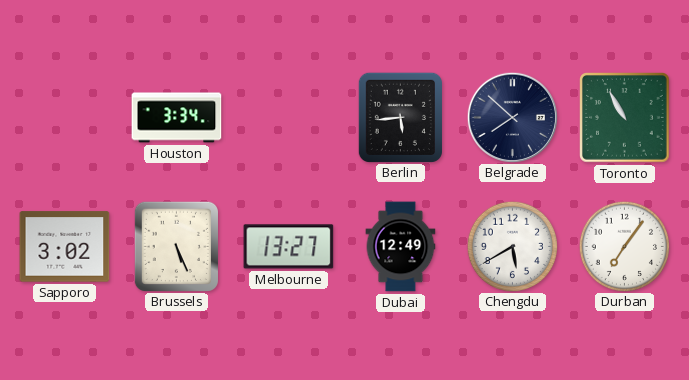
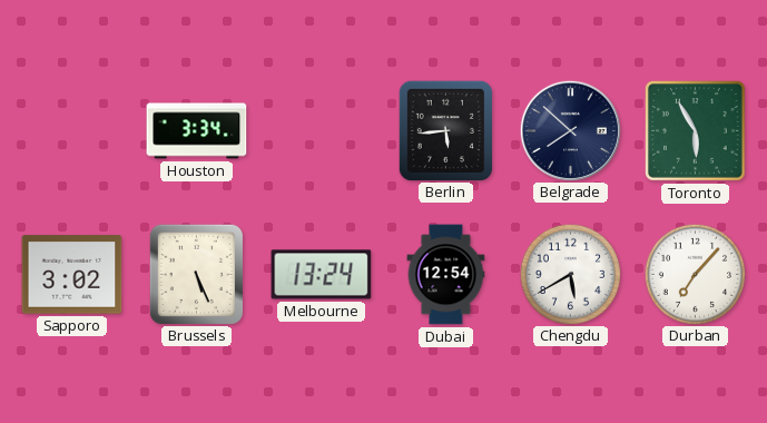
Toronto: 10:55 -> 5:55 (696, 131)
Melbourne: 13:27 -> 13:24 (322, 275)
Dubai: 12:49 -> 12:54 (446, 275)
Durban: 7:06 -> 7:07 (695, 274)
